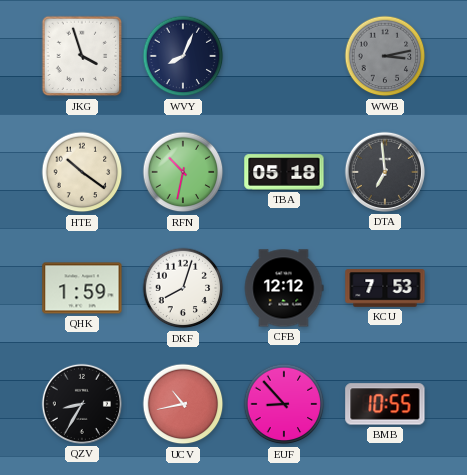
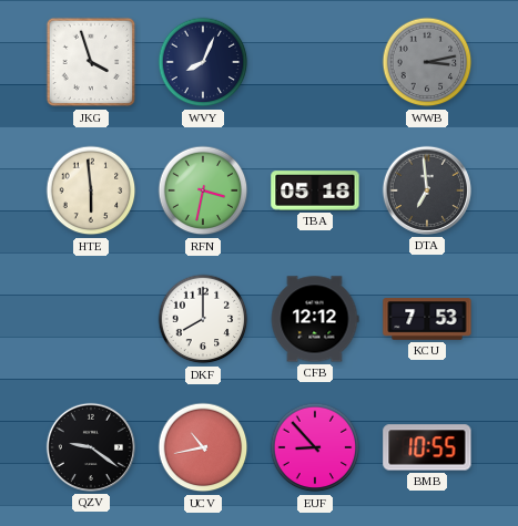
HTE: 10:21 -> 5:59 (91, 190)
RFN: 10:32 -> 3:32 (203, 190)
QHK: 1:59 -> none (82, 288)
DKF: 8:03 -> 8:00 (203, 319)
QZV: 8:35 -> 9:21 (91, 447)
